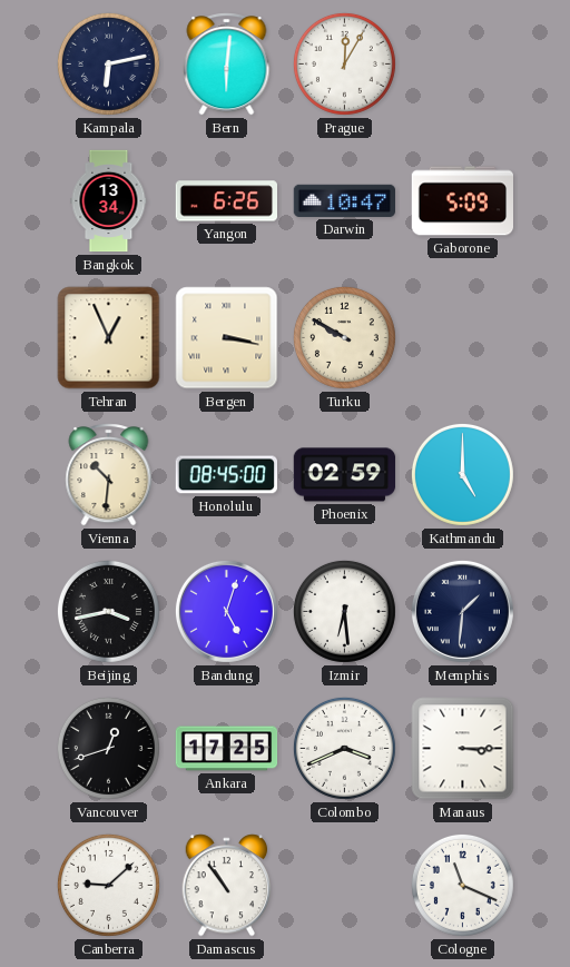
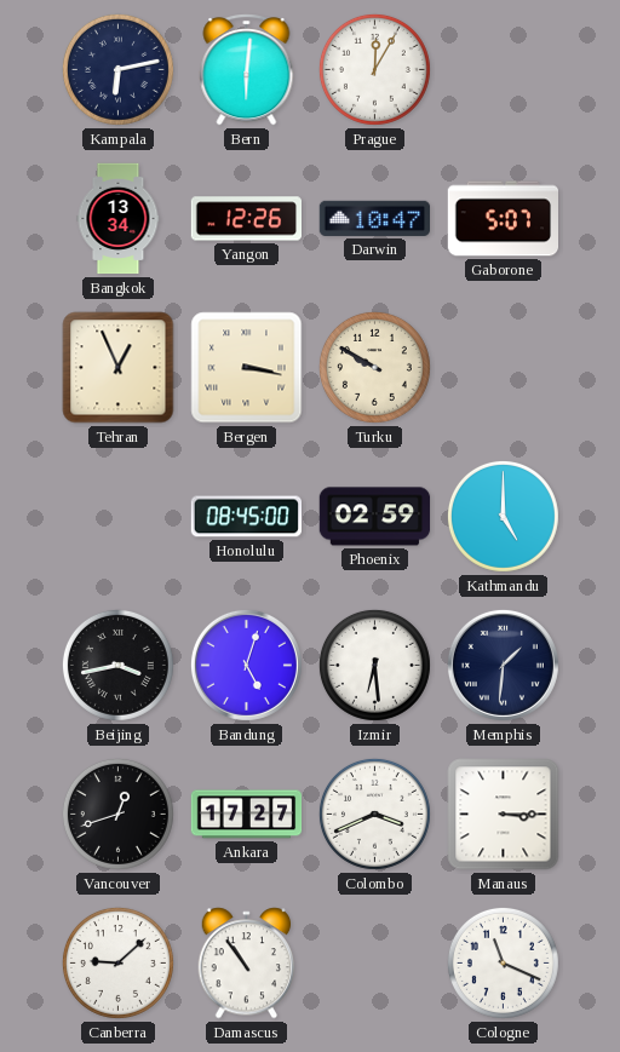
Yangon: 6:26 -> 12:26 (246, 219)
Gaborone: 5:09 -> 5:07 (504, 219)
Vienna: 10:31 -> none (109, 475)
Ankara: 17:25 -> 17:27 (247, 815)
